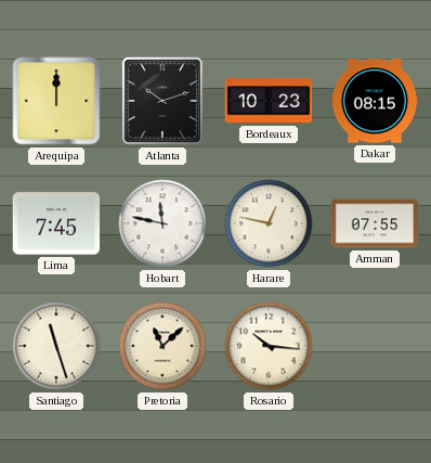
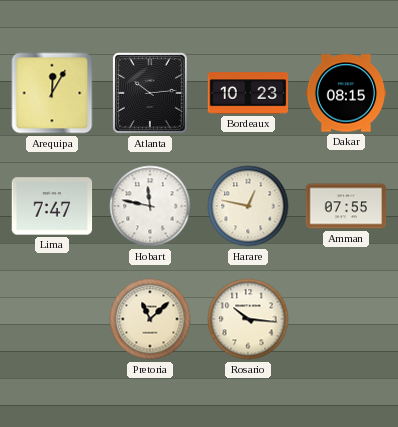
Arequipa: 12:00 -> 12:05 (52, 93)
Atlanta: 10:12 -> 10:14 (151, 94)
Lima: 7:45 -> 7:47 (52, 206)
Santiago: 11:27 -> none (56, 346)
